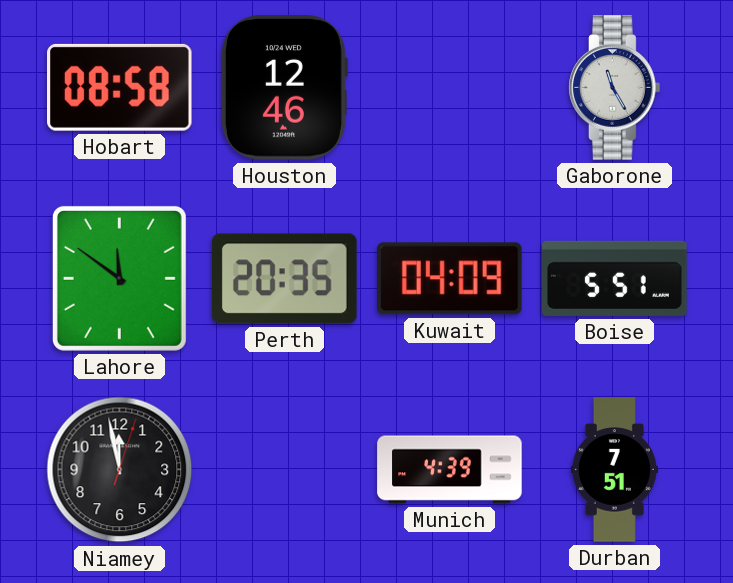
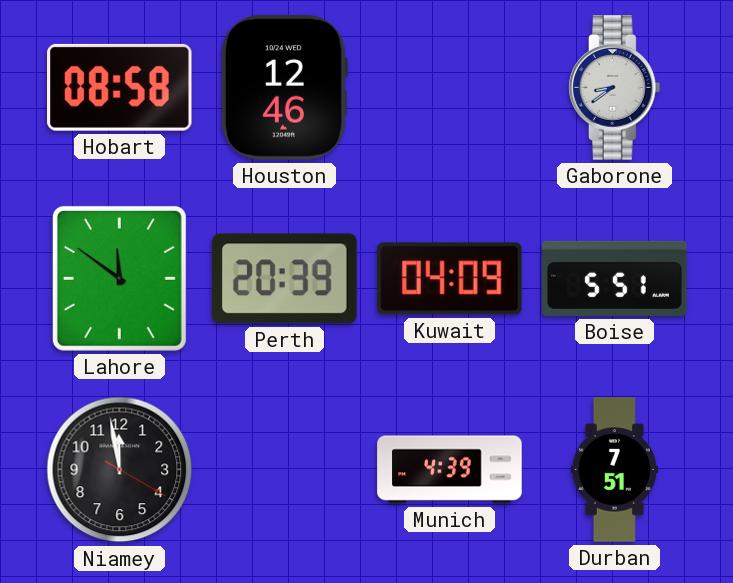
Gaborone: 11:25 -> 8:39 (615, 88)
Perth: 20:35 -> 20:39 (285, 279)
Niamey: 11:58:03 -> 11:58:20 (120, 470)
